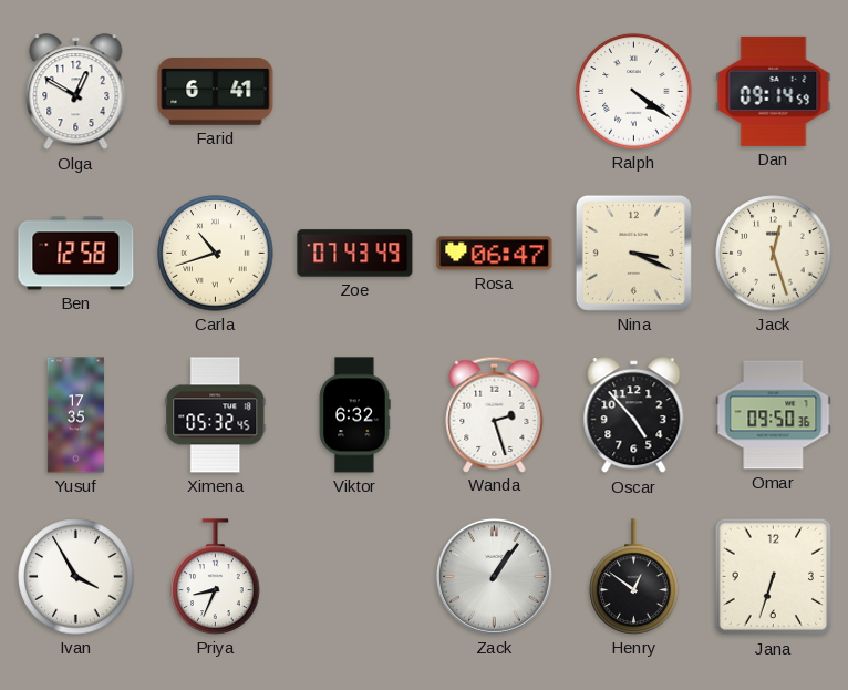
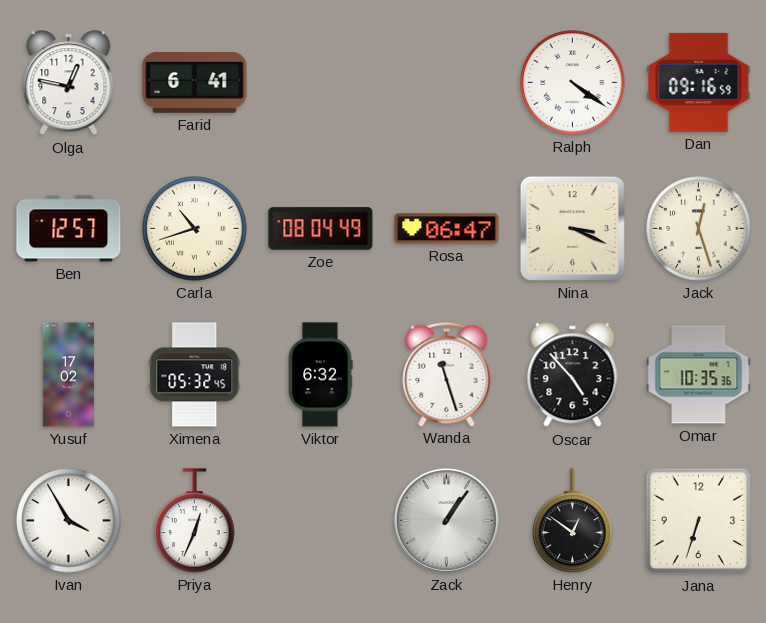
Olga: 12:50 -> 12:47 (69, 83)
Dan: 09:14 -> 09:16 (699, 82)
Ben: 12:58 -> 12:57 (69, 229)
Zoe: 07:43 -> 08:04 (321, 229)
Yusuf: 17:35 -> 17:02 (68, 375)
Wanda: 2:27 -> 11:27 (447, 374)
Omar: 09:50 -> 10:35 (699, 375)
Priya: 8:34 -> 12:34 (195, 521)
